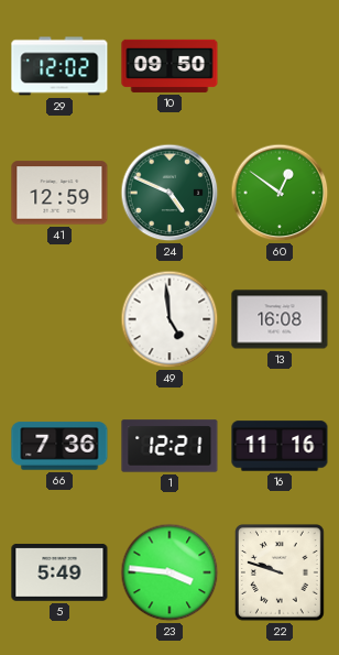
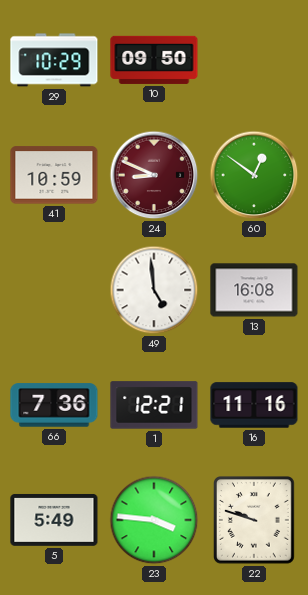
29: 12:02 -> 10:29 (54, 60)
41: 12:59 -> 10:59 (54, 175)
24: 4:49 -> 8:49 (154, 175)
24 dial: green -> burgundy (154, 175)
